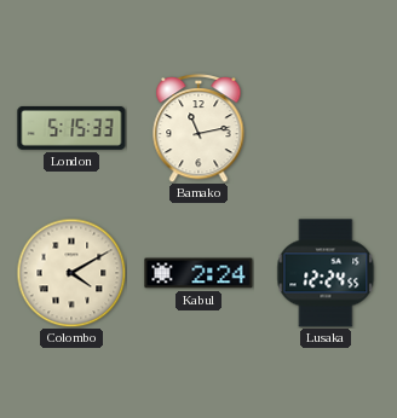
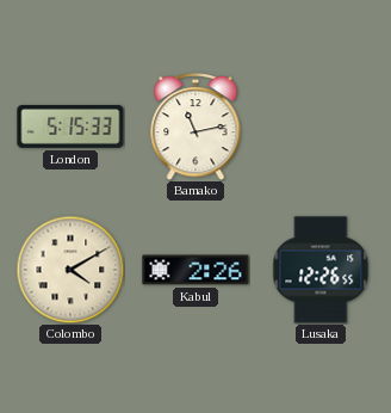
Kabul: 2:24 -> 2:26 (195, 270)
Lusaka: 12:24 -> 12:26 (321, 270)
